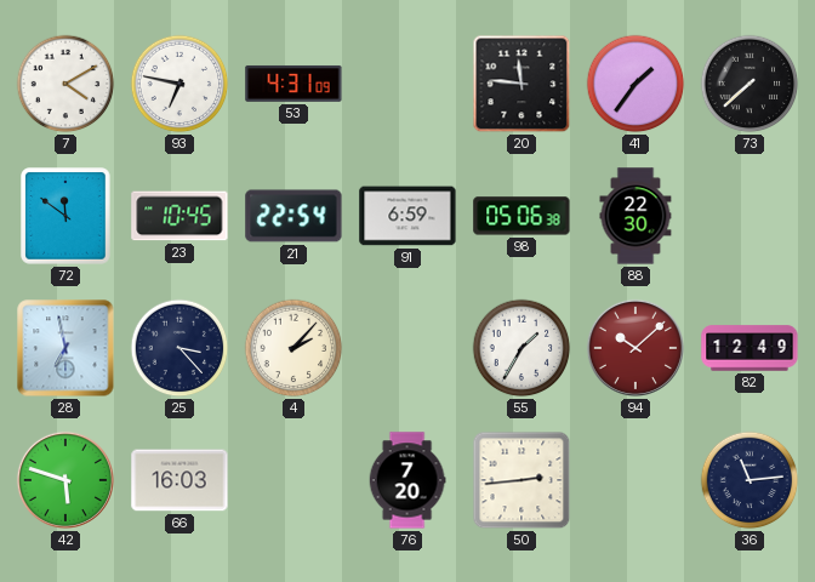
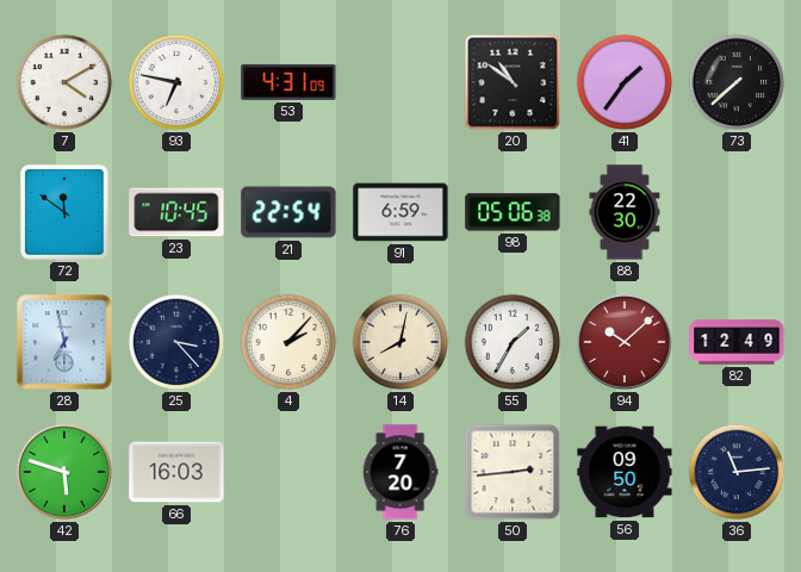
20: 11:46 -> 10:51 (513, 82)
14: none -> 8:02 (401, 342)
56: none -> 09:50 (625, 472)
